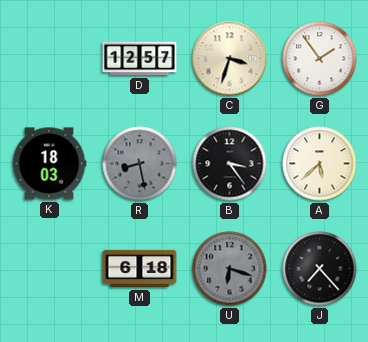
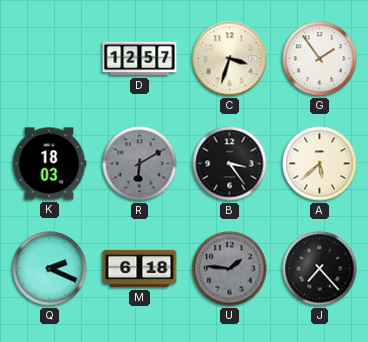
R: 8:28 -> 6:10 (140, 164)
Q: none -> 2:19 (50, 269)
U: 6:18 -> 1:46 (230, 269)
